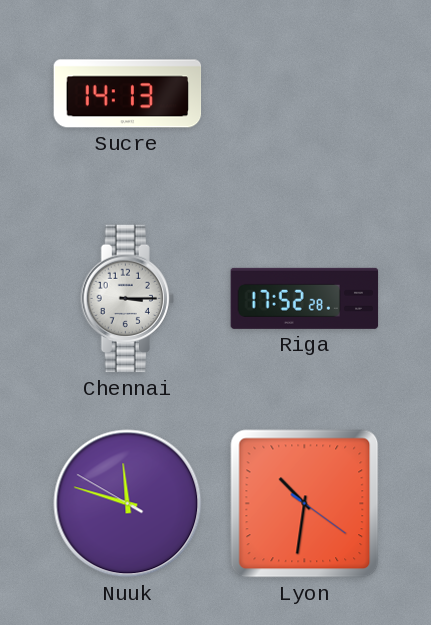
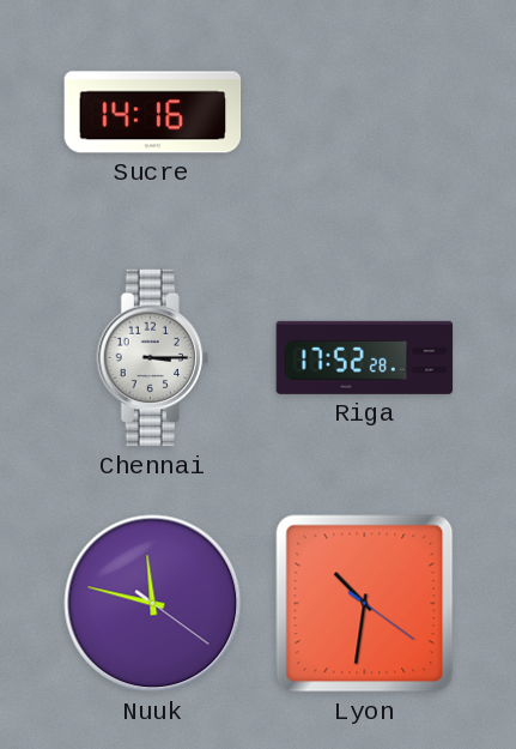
Sucre: 14:13 -> 14:16 (153, 113)
Nuuk: 11:47:50 -> 11:47:21 (153, 604)
